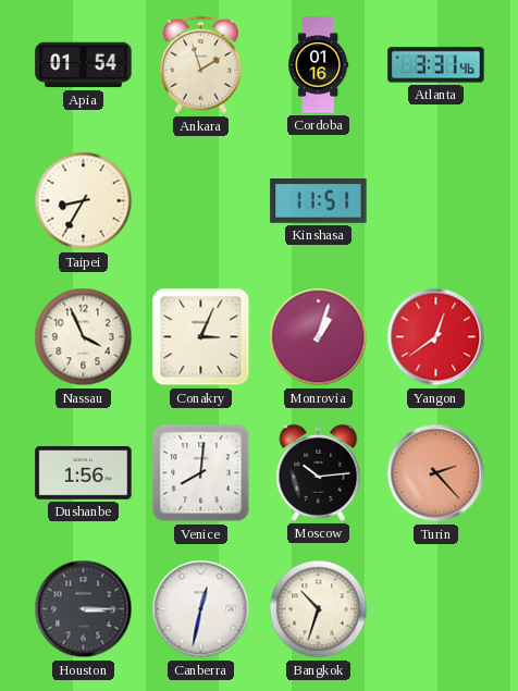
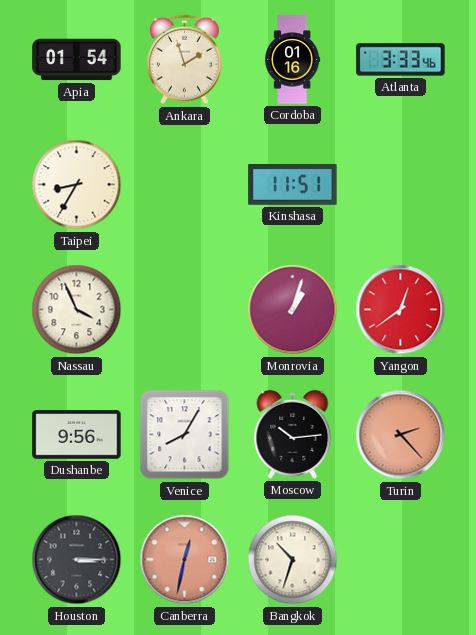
Atlanta: 3:31 -> 3:33 (401, 60)
Conakry: 3:04 -> none (201, 337)
Dushanbe: 1:56 -> 9:56 (77, 435)
Venice: 8:01 -> 8:05 (185, 435)
Canberra dial: white -> salmon (185, 560)
